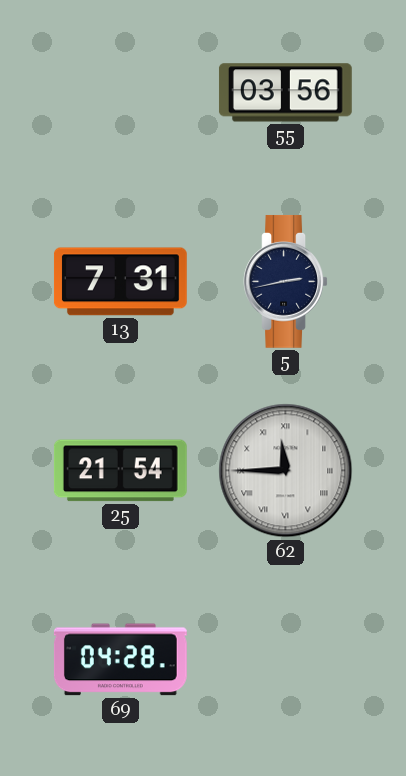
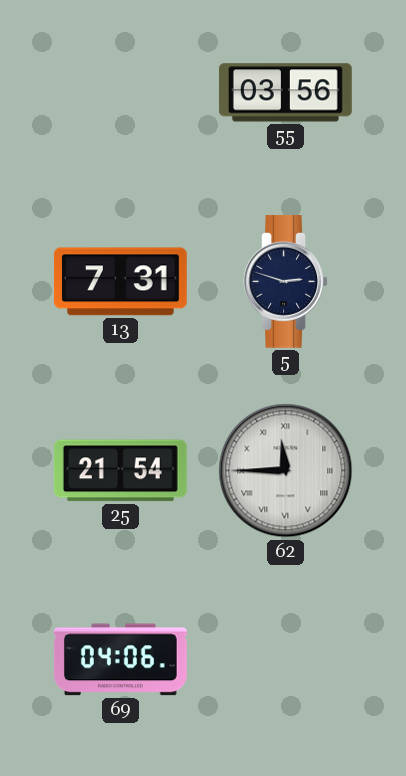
5: 2:43 -> 2:48 (286, 281)
69: 04:28 -> 04:06 (120, 660)
